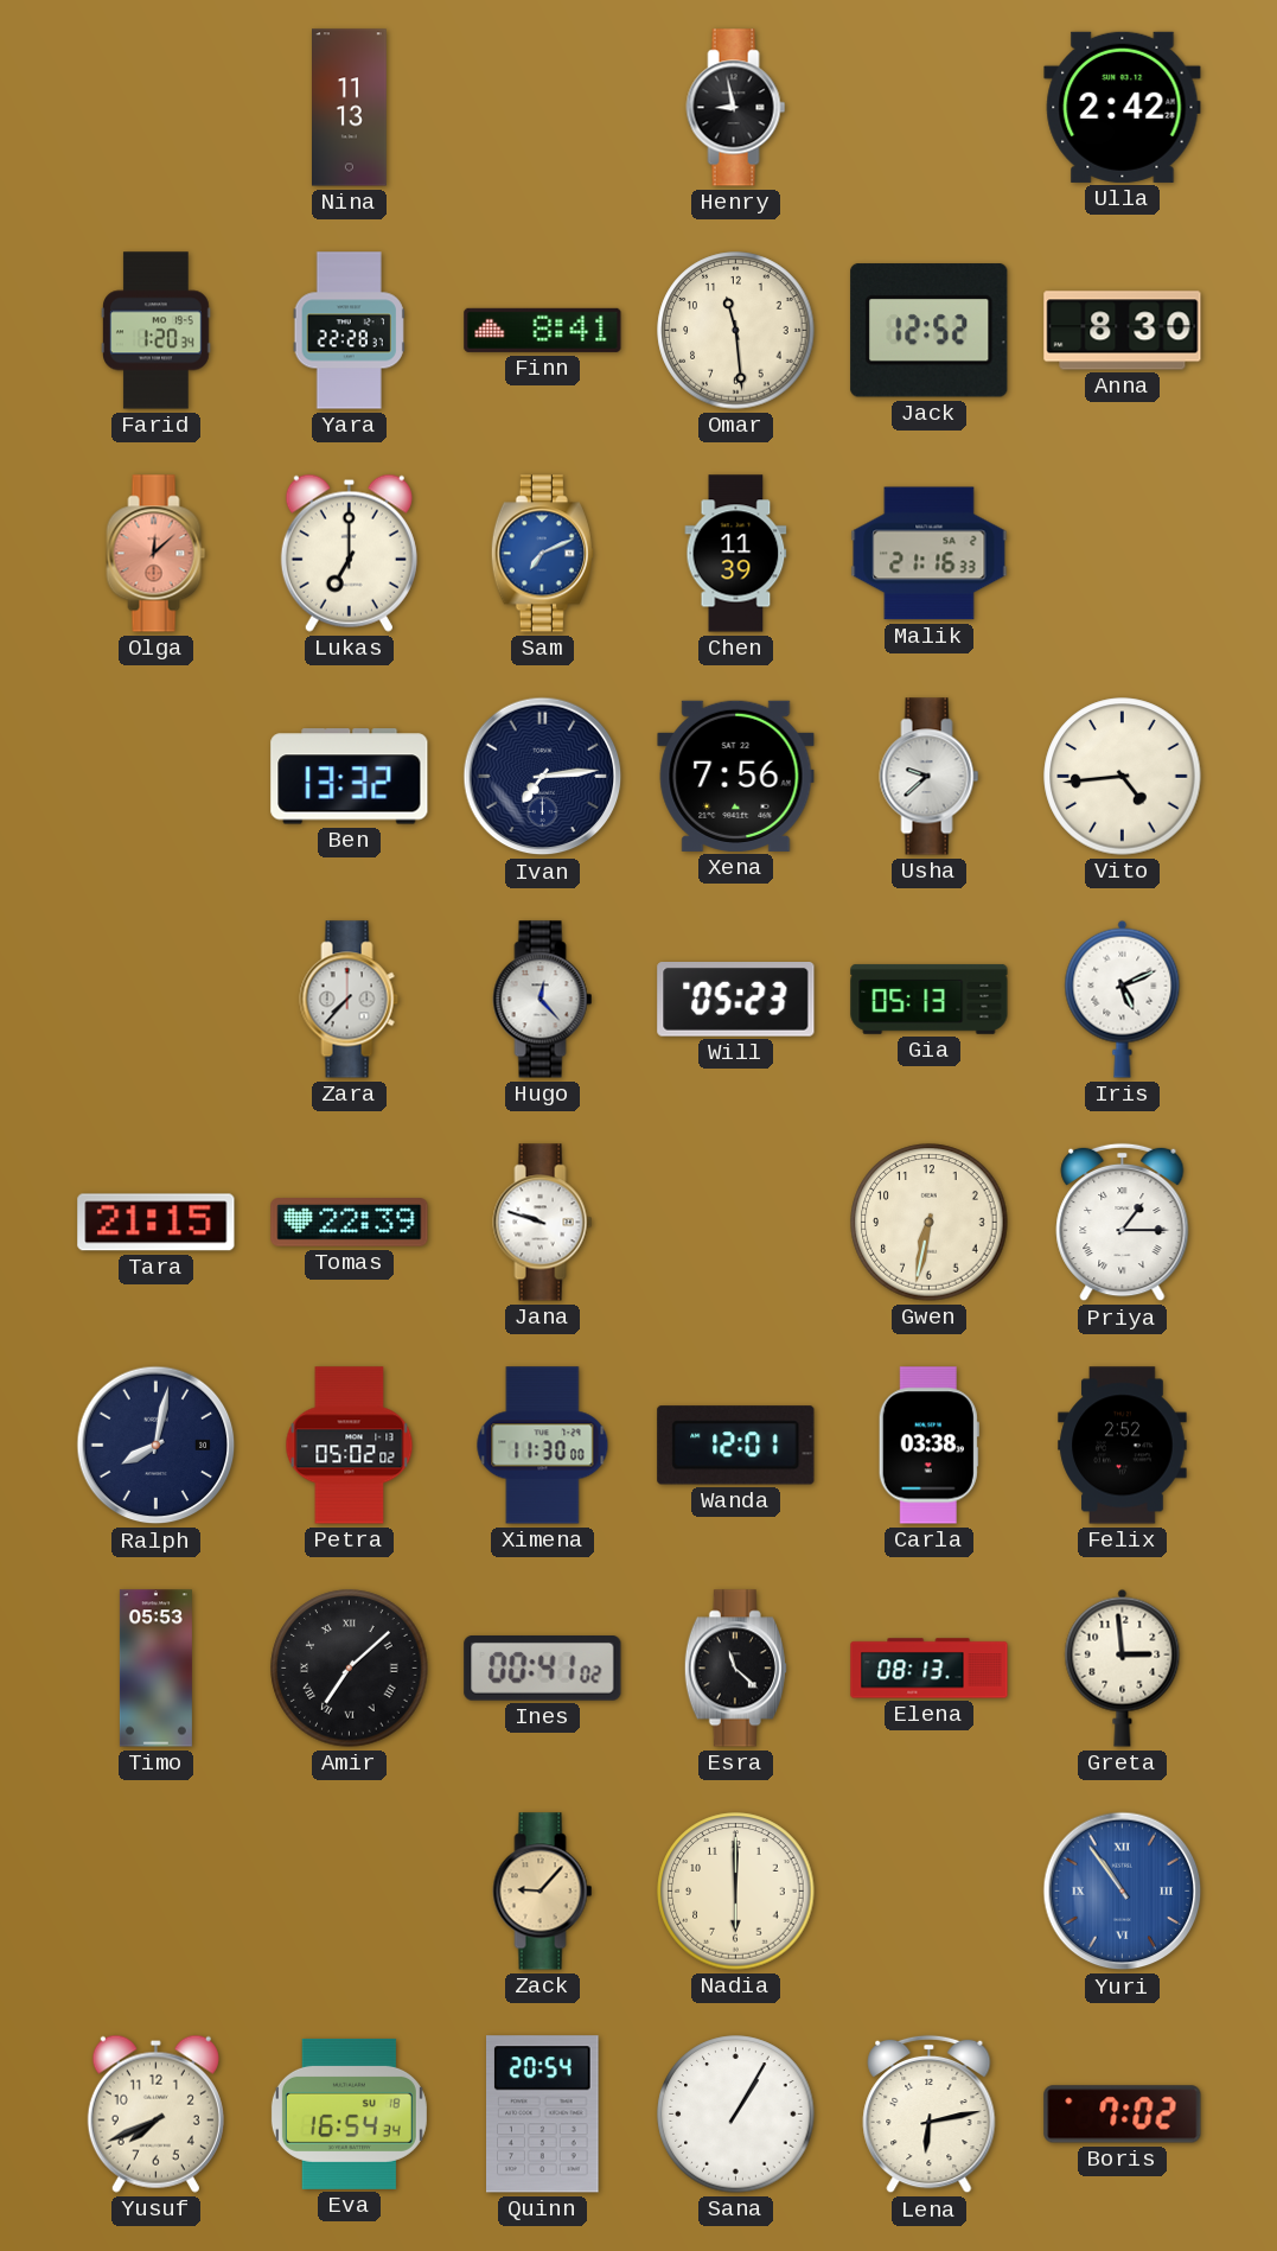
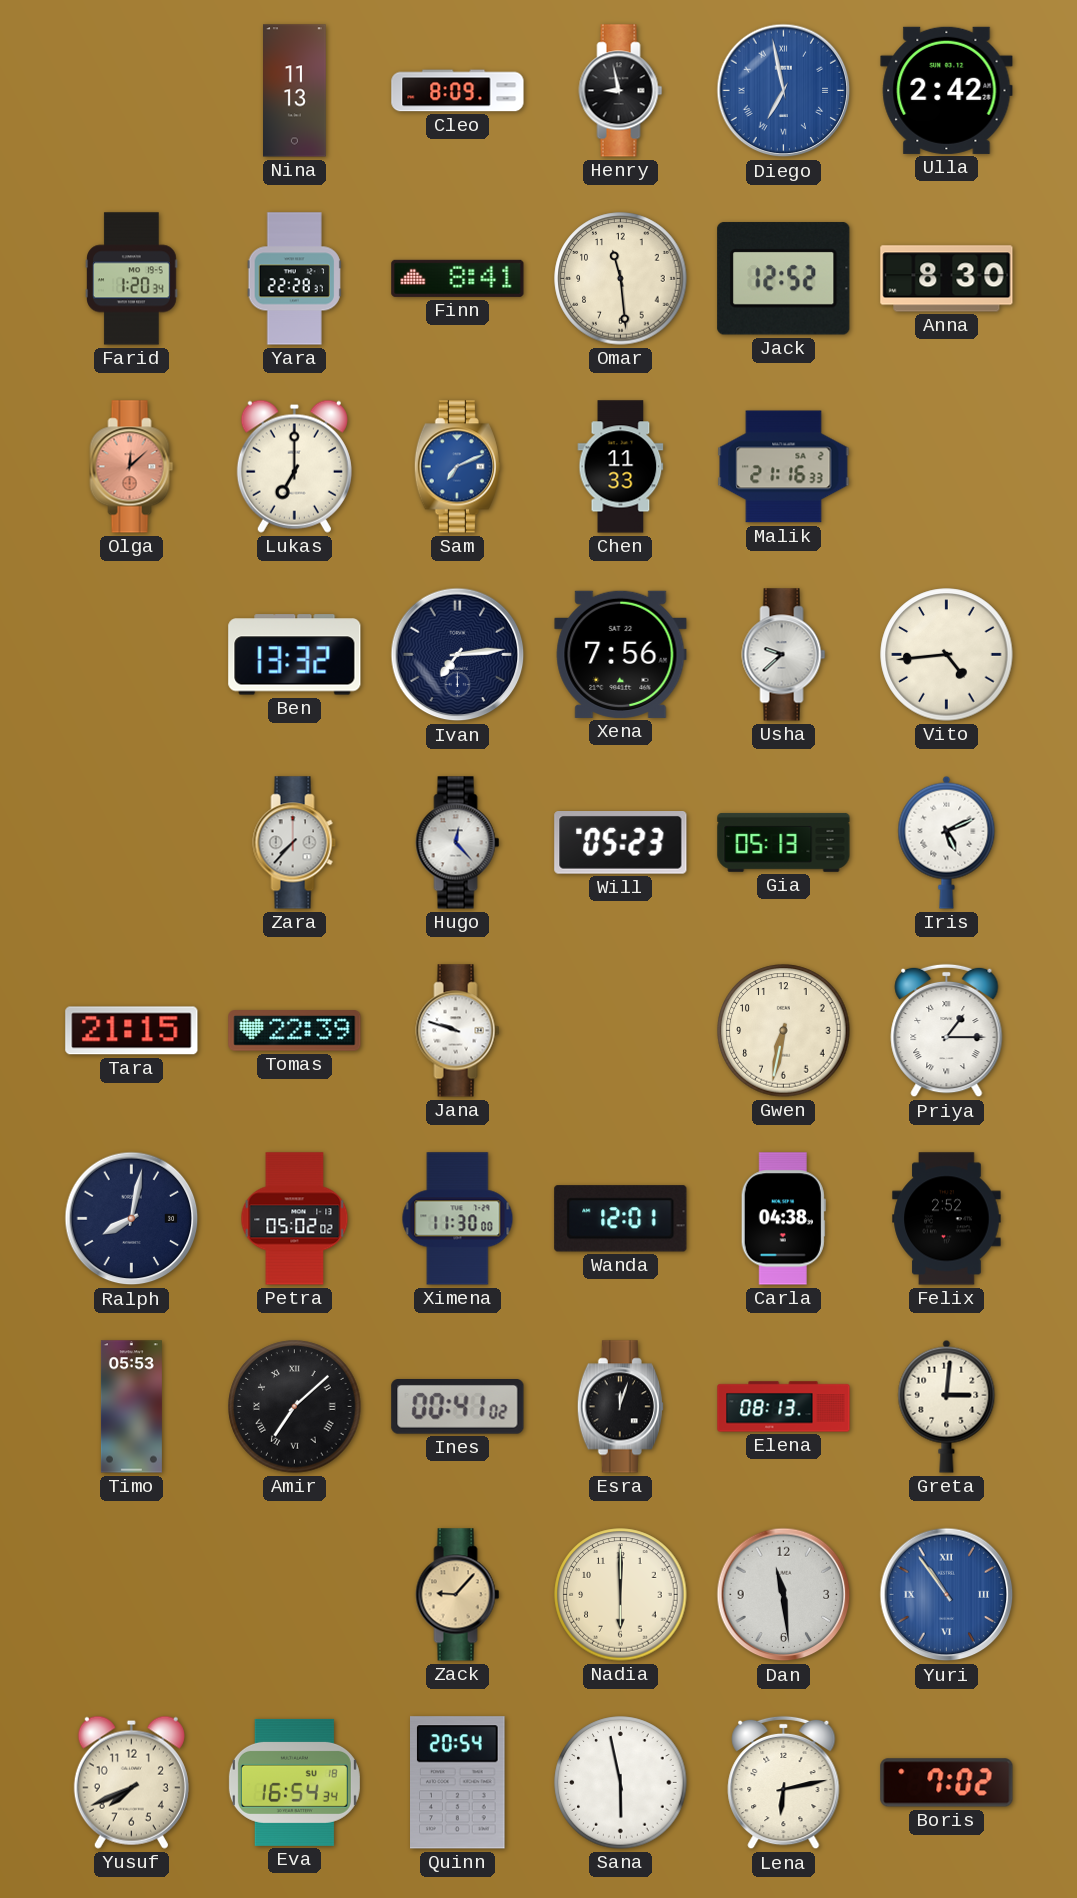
Cleo: none -> 8:09 (458, 91)
Diego: none -> 6:58 (784, 91)
Chen: 11:39 -> 11:33 (621, 467)
Carla: 03:38 -> 04:38 (783, 1219)
Esra: 11:22 -> 12:03 (620, 1407)
Greta: 2:59 -> 3:01 (947, 1406)
Dan: none -> 11:29 (784, 1595)
Sana: 1:05 -> 5:58 (621, 1783)
